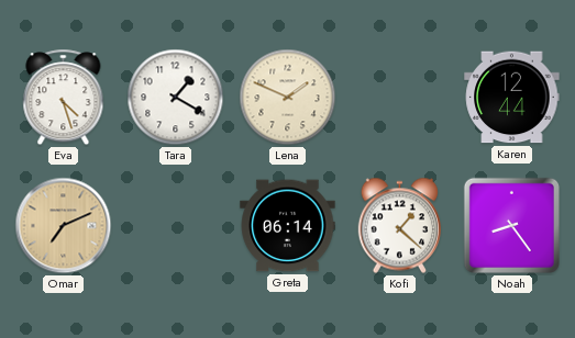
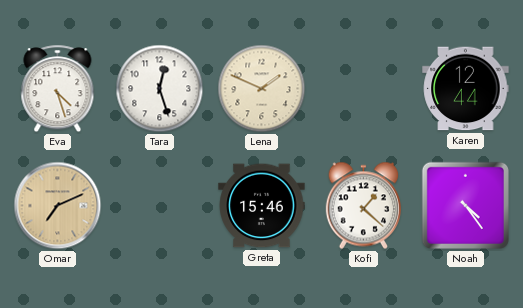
Tara: 1:20 -> 12:27 (160, 89)
Greta: 06:14 -> 15:46 (262, 206)
Noah: 8:24 -> 4:24 (465, 205)
